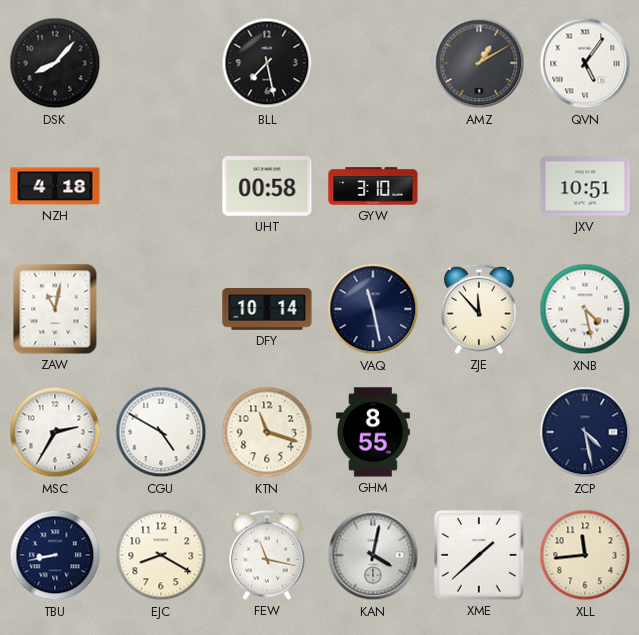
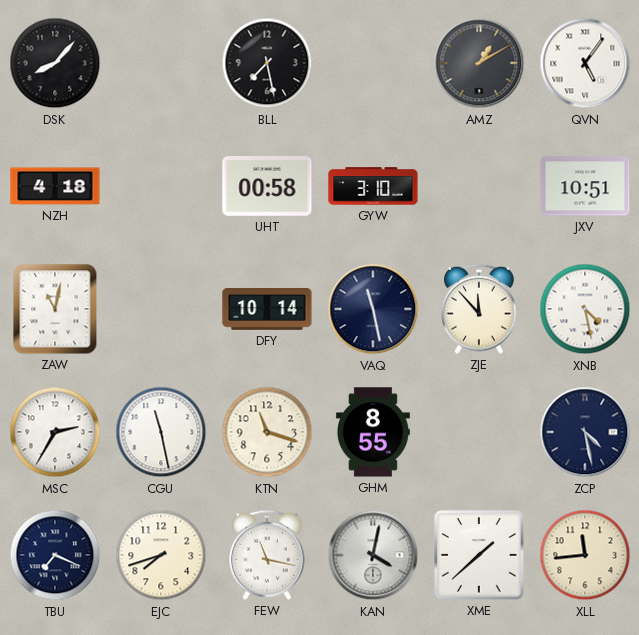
CGU: 4:50 -> 11:28 (161, 432)
TBU: 8:43 -> 7:19 (55, 555)
EJC: 8:20 -> 7:42 (161, 555)
